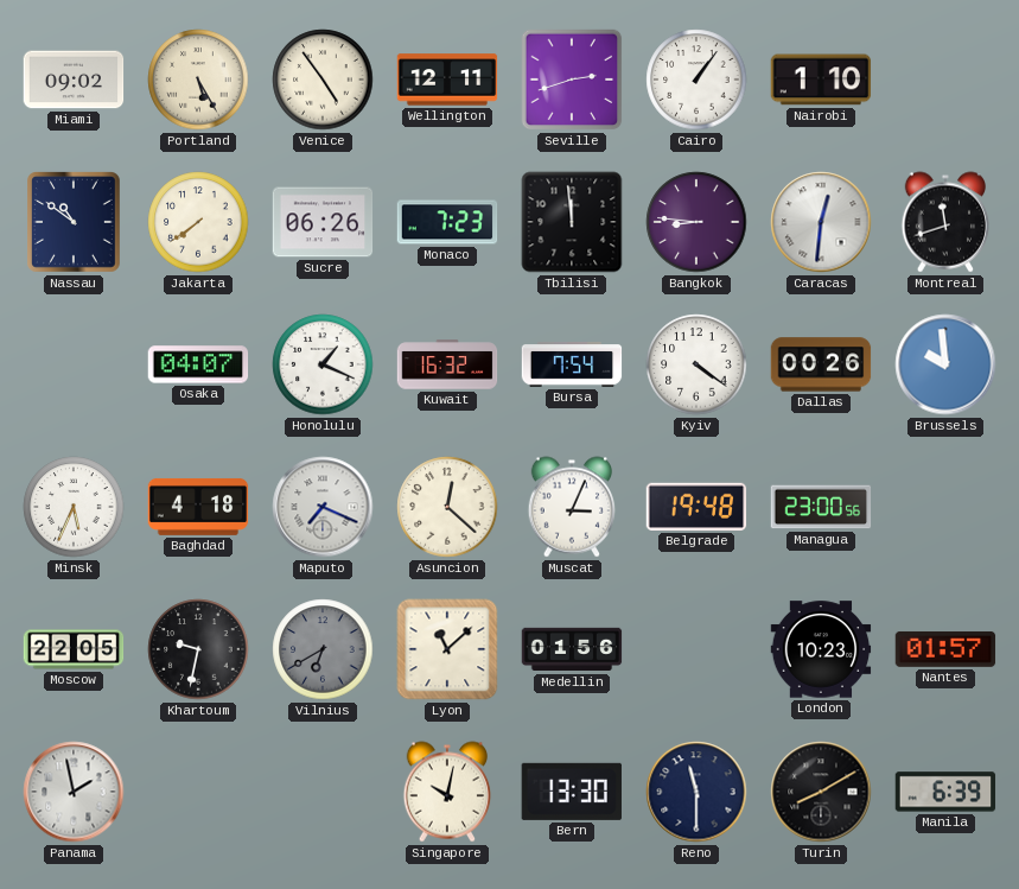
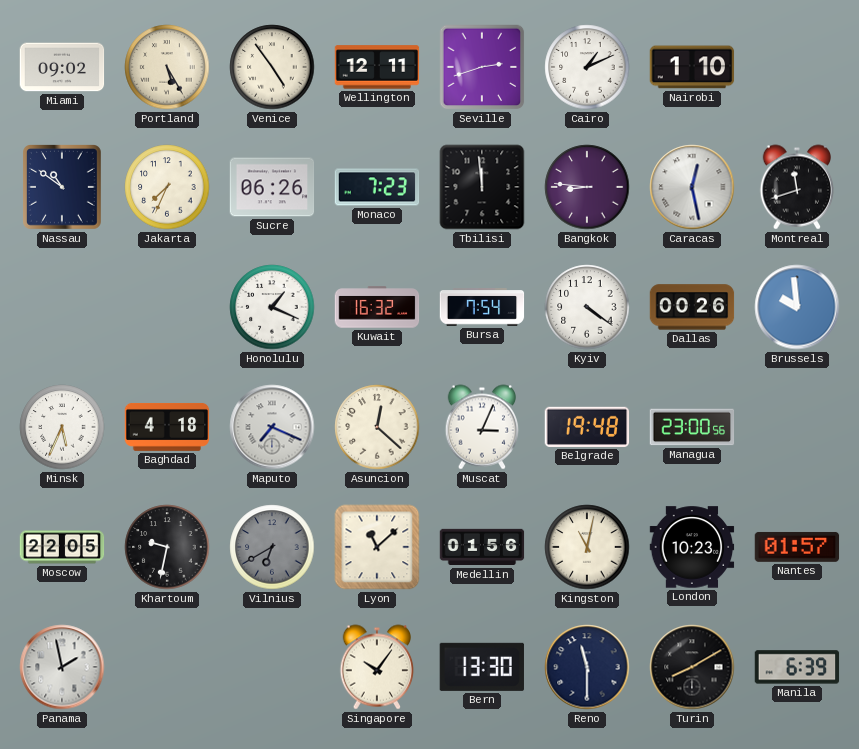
Cairo: 1:06 -> 1:11 (587, 67)
Jakarta: 7:39 -> 7:34 (167, 187)
Caracas: 12:31 -> 12:28 (692, 187)
Osaka: 04:07 -> none (198, 364)
Kingston: none -> 11:02 (587, 547)
Singapore: 10:02 -> 10:06 (377, 667)
